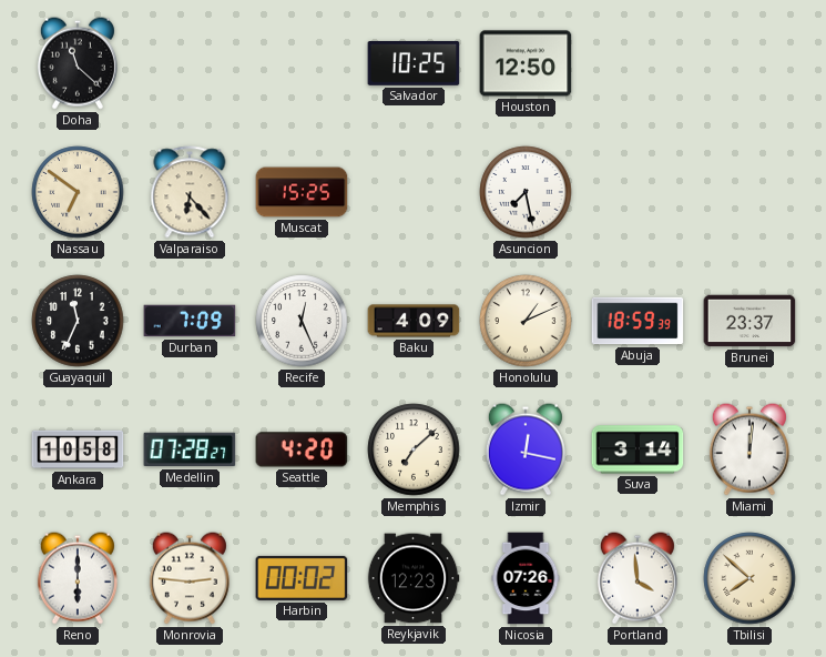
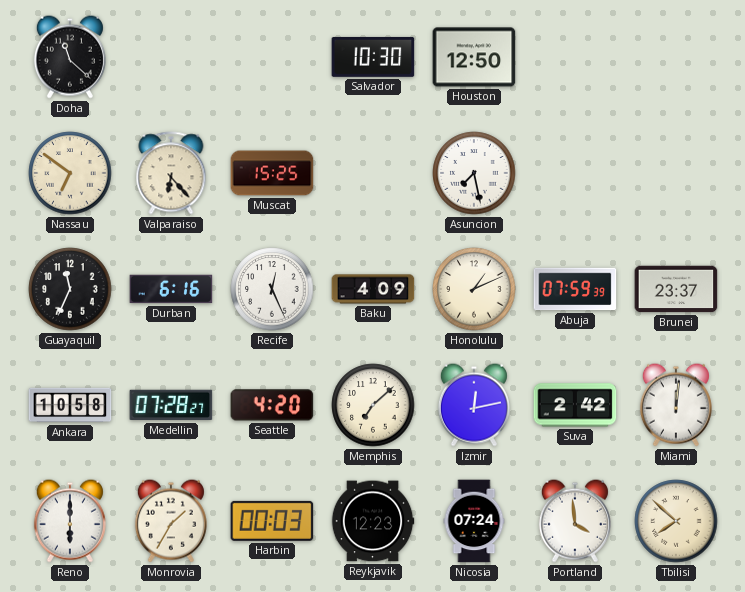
Salvador: 10:25 -> 10:30 (373, 57)
Durban: 7:09 -> 6:16 (171, 289)
Abuja: 18:59 -> 07:59 (575, 289)
Izmir: 12:17 -> 12:13 (474, 405)
Suva: 3:14 -> 2:42 (575, 405)
Monrovia: 2:46 -> 1:35 (171, 521)
Harbin: 00:02 -> 00:03 (272, 521)
Nicosia: 07:26 -> 07:24 (474, 521)
